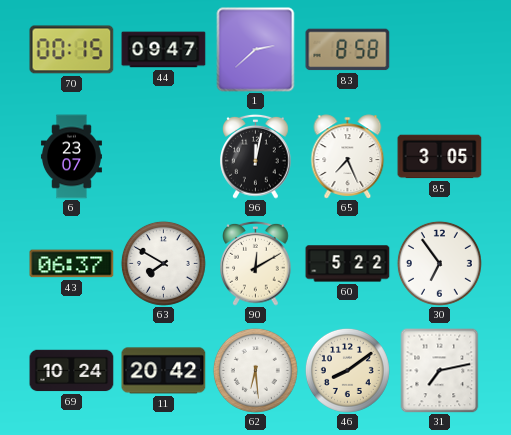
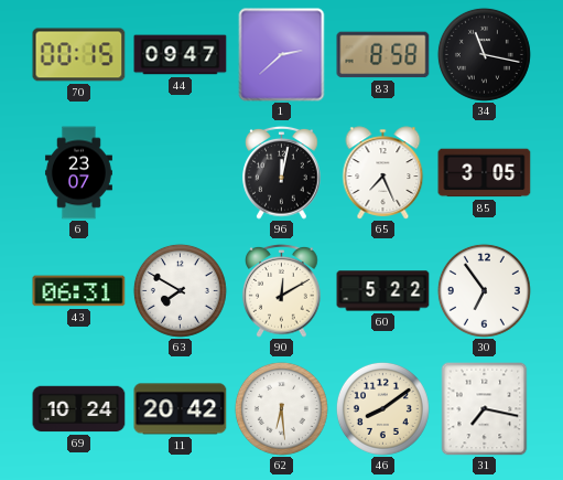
34: none -> 11:17 (484, 54)
43: 06:37 -> 06:31 (79, 291)
31: 7:13 -> 7:17 (485, 408)
